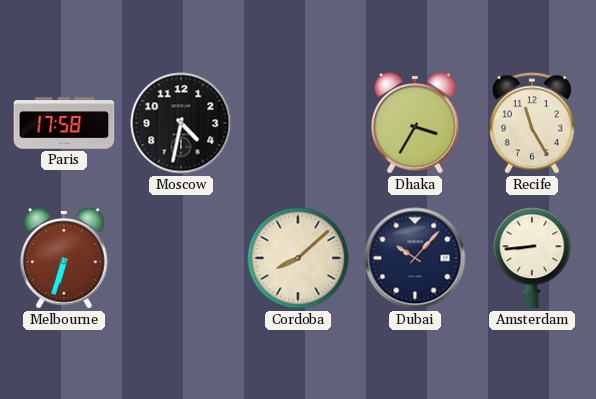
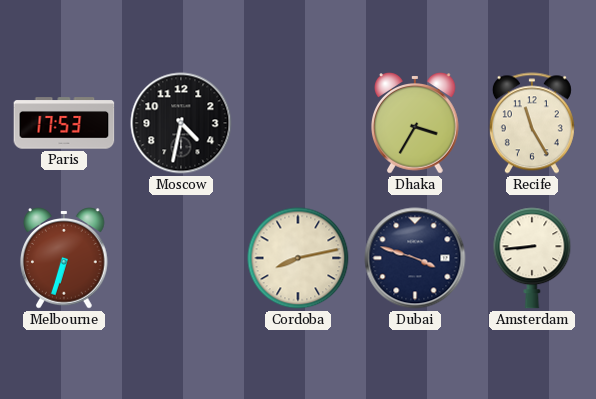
Paris: 17:58 -> 17:53 (64, 123)
Cordoba: 8:08 -> 8:13 (298, 258)
Dubai: 10:07 -> 3:48 (415, 258)
